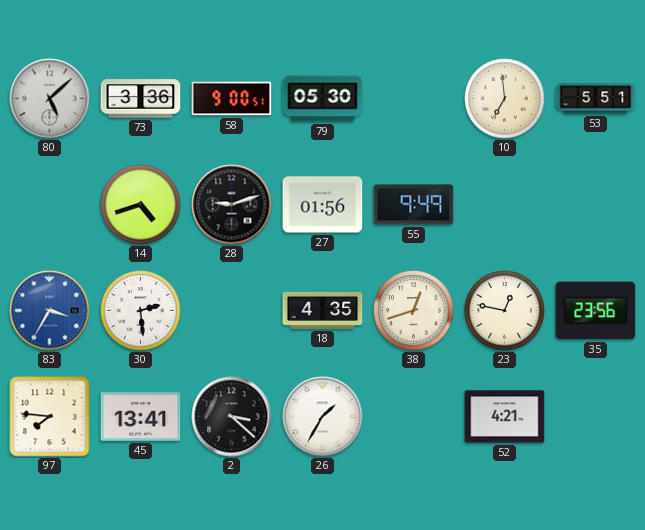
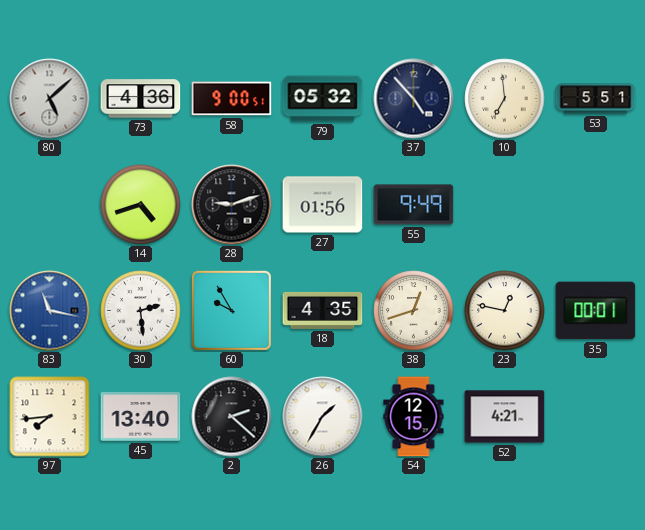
73: 3:36 -> 4:36 (141, 99)
79: 05:30 -> 05:32 (323, 99)
37: none -> 4:53 (414, 99)
83: 3:35 -> 11:17 (50, 311)
60: none -> 9:55 (231, 310)
35: 23:56 -> 00:01 (596, 311)
97: 7:46 -> 7:44 (50, 417)
45: 13:41 -> 13:40 (141, 417)
2: 3:22 -> 2:22 (232, 417)
54: none -> 12:15 (414, 417)
